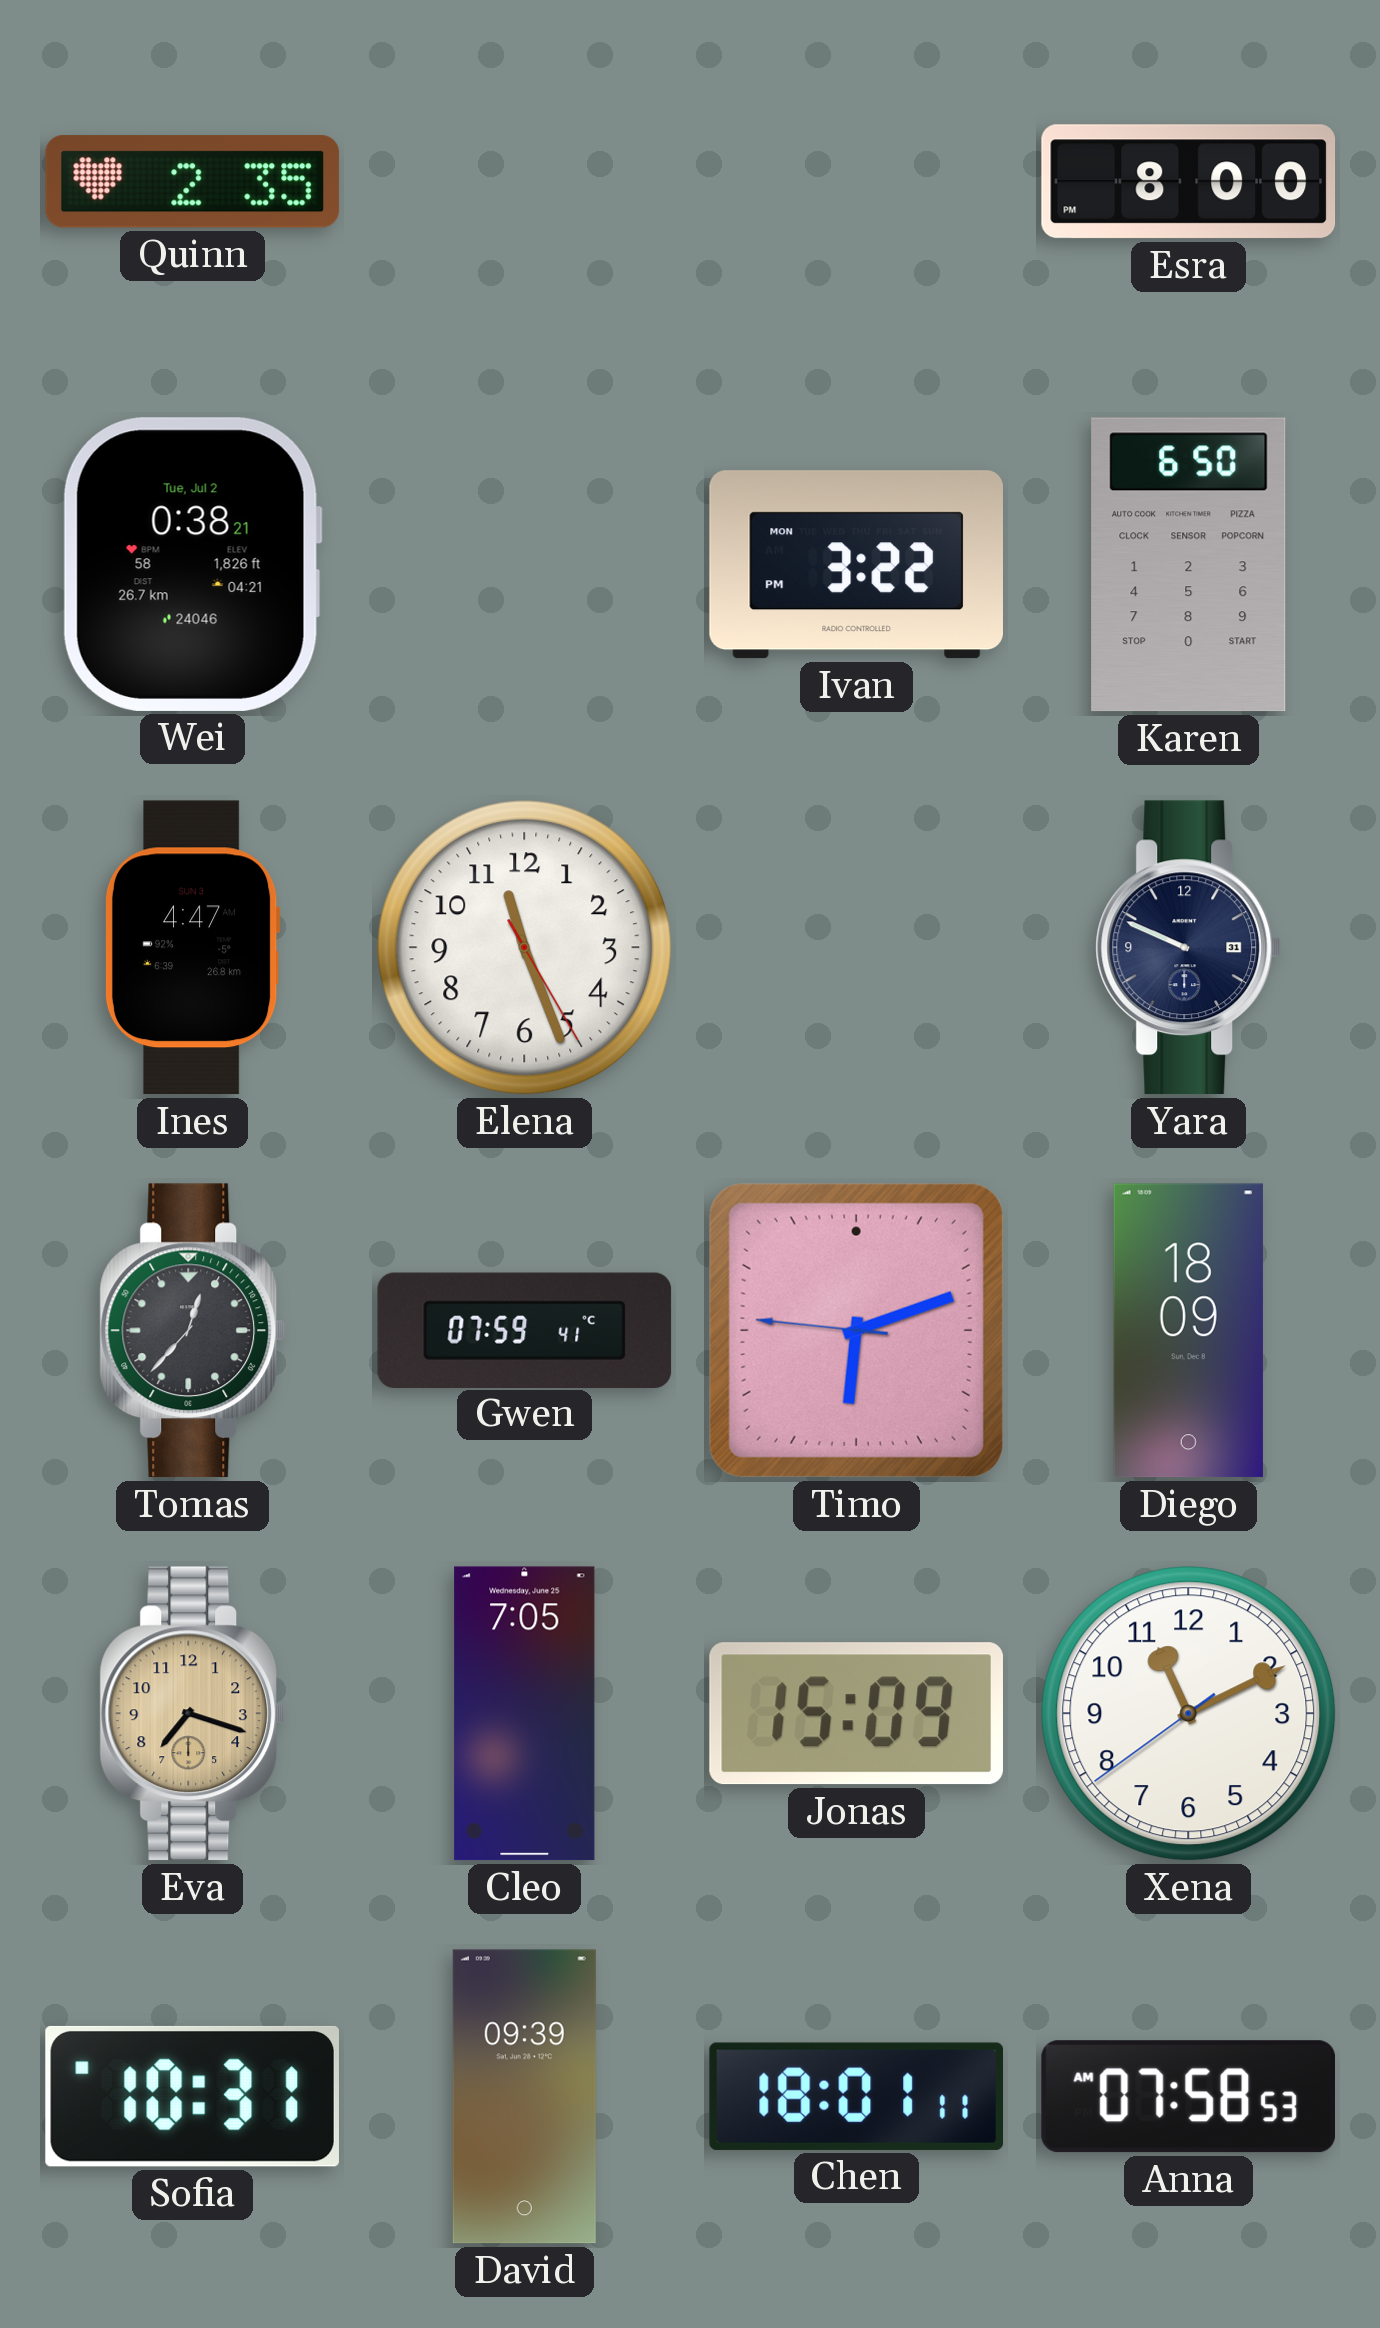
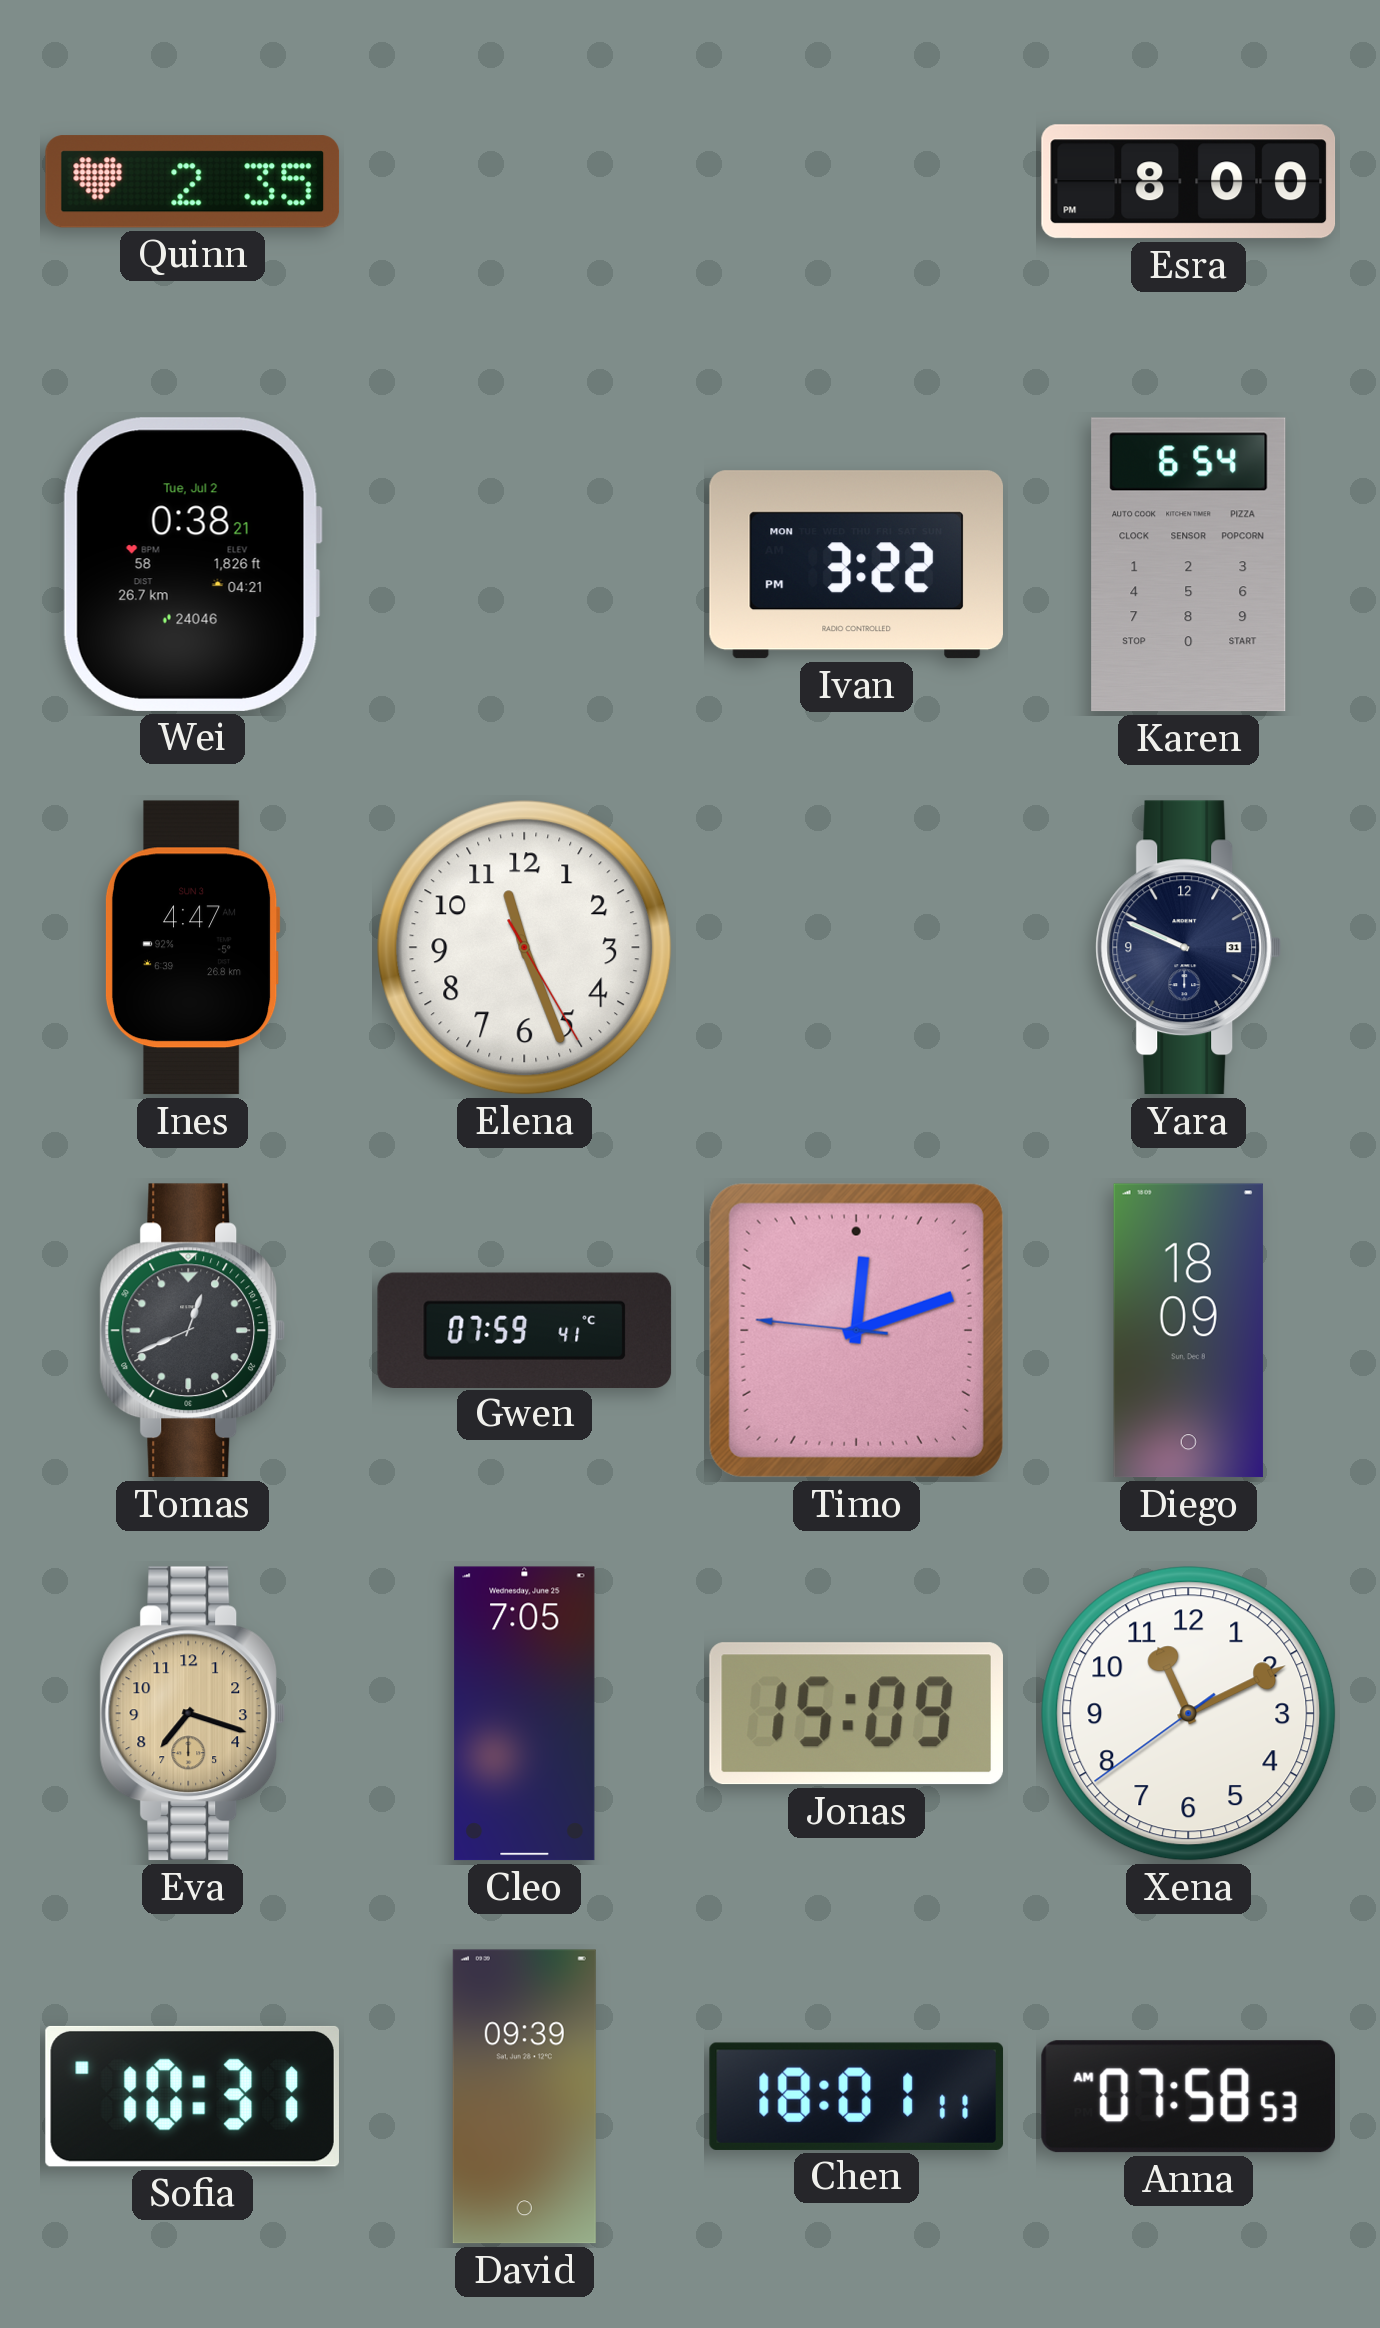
Karen: 6:50 -> 6:54 (1189, 565)
Tomas: 12:37 -> 12:41 (193, 1331)
Timo: 6:11 -> 12:11 (856, 1330)
